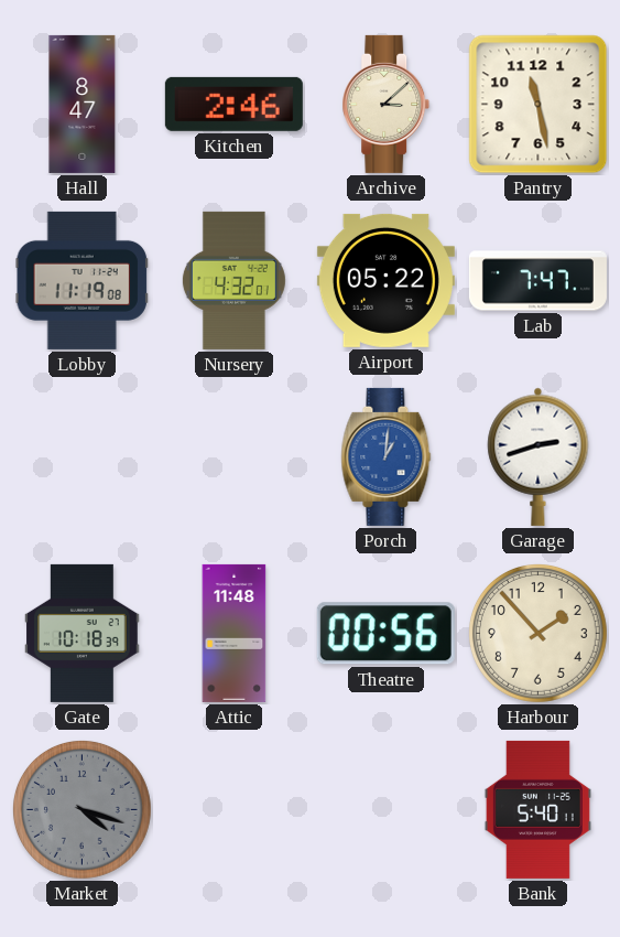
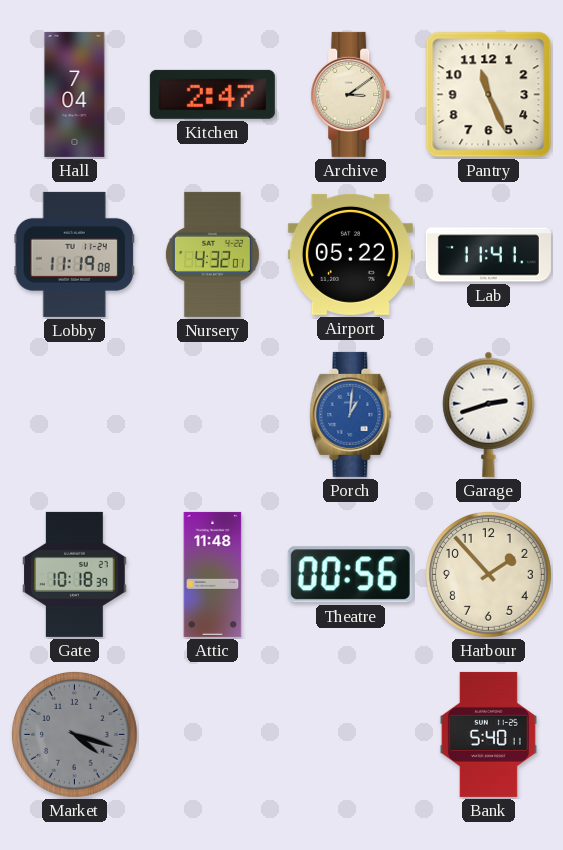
Hall: 8:47 -> 7:04 (75, 94)
Kitchen: 2:46 -> 2:47 (212, 94)
Archive: 3:08 -> 3:09 (351, 94)
Pantry: 11:28 -> 11:26 (489, 95)
Lab: 7:47 -> 11:41 (488, 255)
